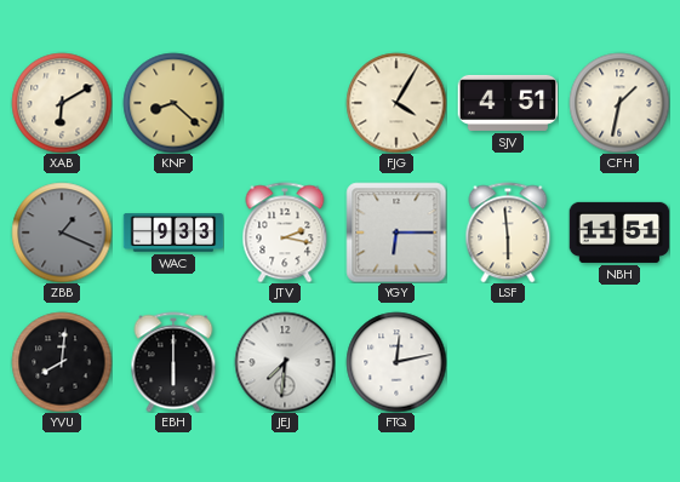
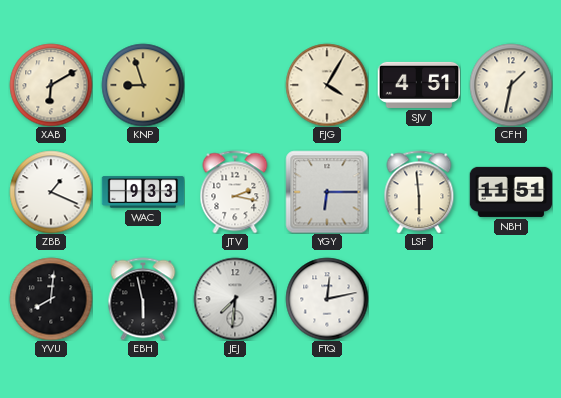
KNP: 8:22 -> 8:57 (143, 85)
ZBB dial: grey -> white (51, 192)
EBH: 6:00 -> 5:58 (143, 299)
